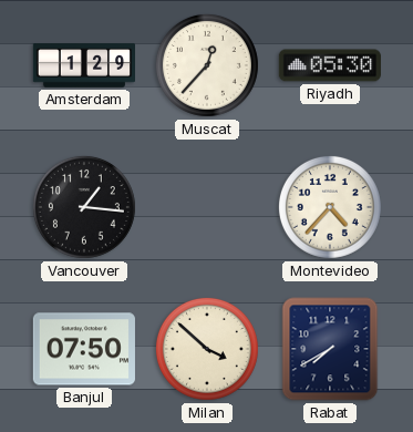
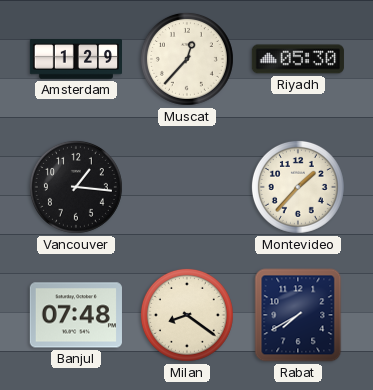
Montevideo: 4:37 -> 1:37 (298, 187)
Banjul: 07:50 -> 07:48 (76, 315)
Milan: 3:52 -> 8:21 (187, 315)
